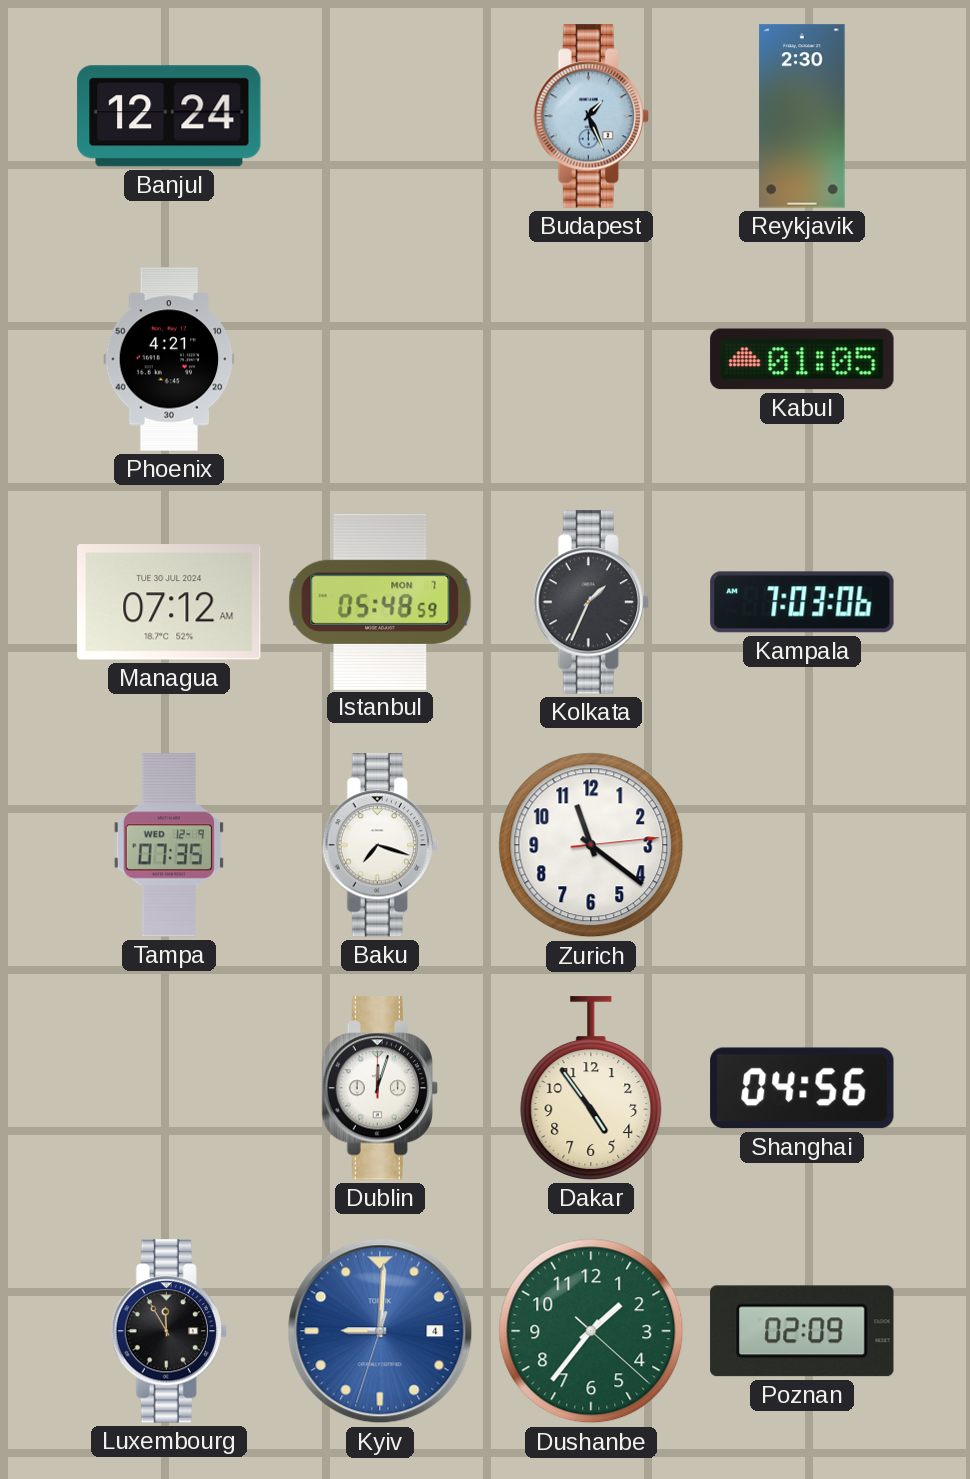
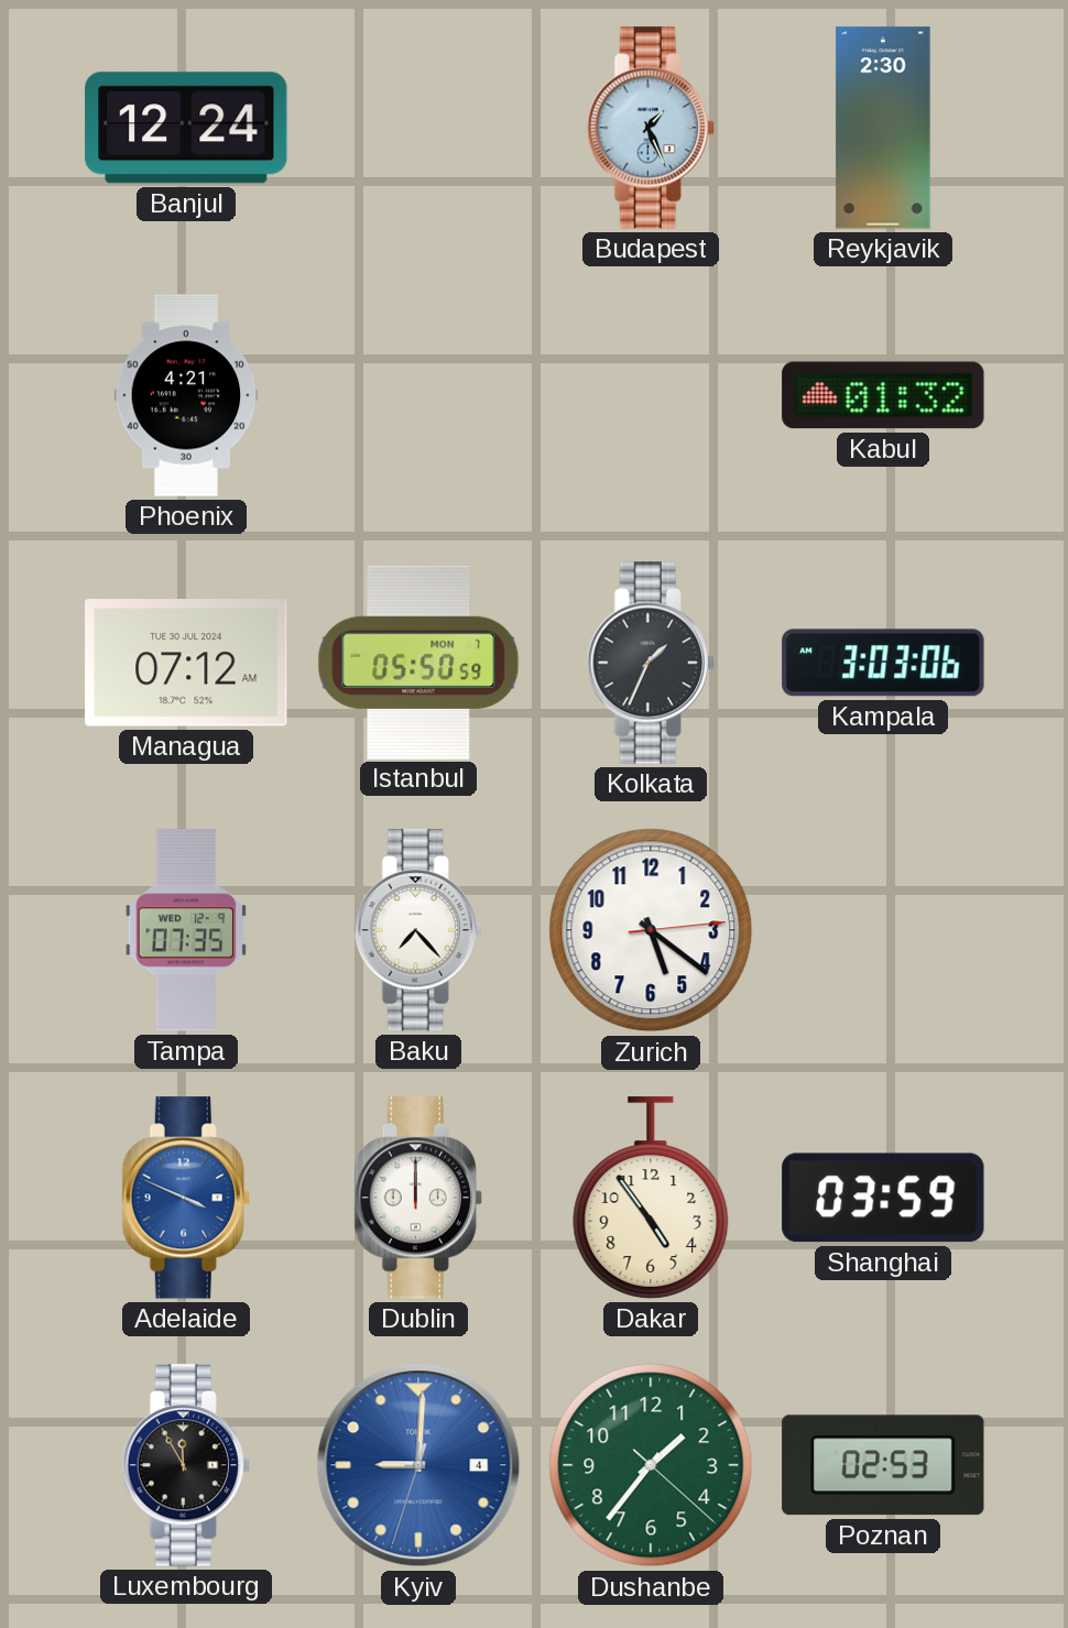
Kabul: 01:05 -> 01:32 (883, 395)
Istanbul: 05:48 -> 05:50 (418, 662)
Kampala: 7:03 -> 3:03 (883, 663)
Baku: 7:18 -> 7:23 (418, 930)
Zurich: 11:21 -> 5:21 (651, 930)
Adelaide: none -> 3:49 (186, 1198)
Dublin: 12:03 -> 12:00 (418, 1198)
Shanghai: 04:56 -> 03:59 (883, 1198)
Poznan: 02:09 -> 02:53 (883, 1465)
